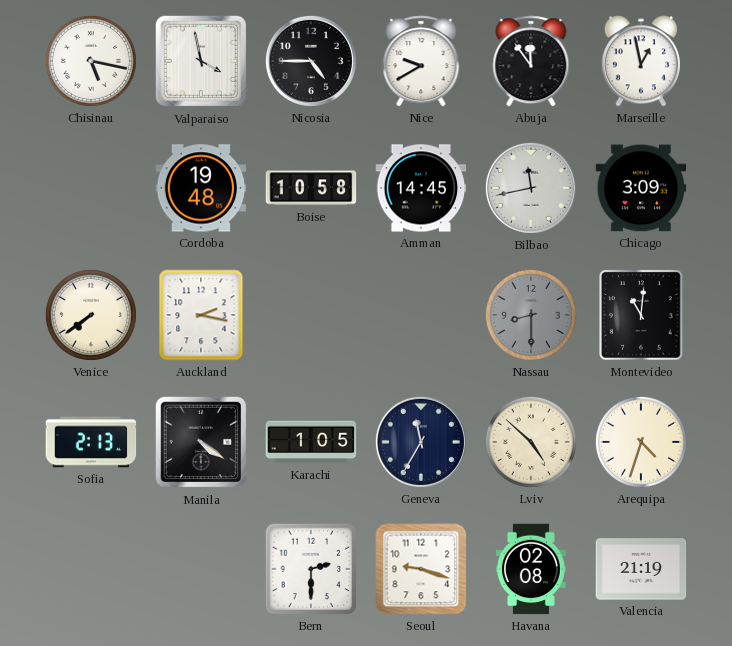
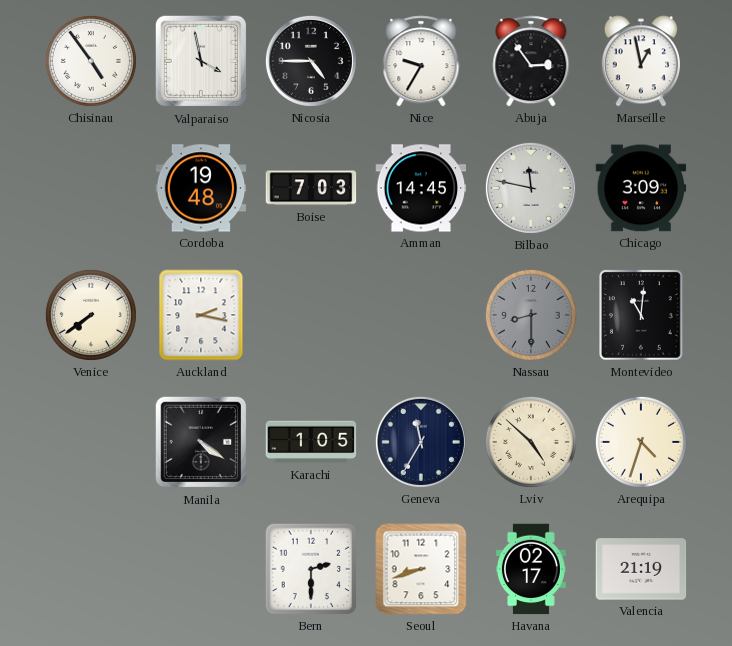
Chisinau: 5:17 -> 4:54 (91, 61)
Nice: 9:40 -> 9:35 (421, 61)
Abuja: 11:54 -> 2:54 (531, 61)
Boise: 10:58 -> 7:03 (311, 188)
Bilbao: 11:43 -> 11:47 (531, 188)
Sofia: 2:13 -> none (91, 442)
Seoul: 9:18 -> 8:42 (421, 569)
Havana: 02:08 -> 02:17 (531, 569)
